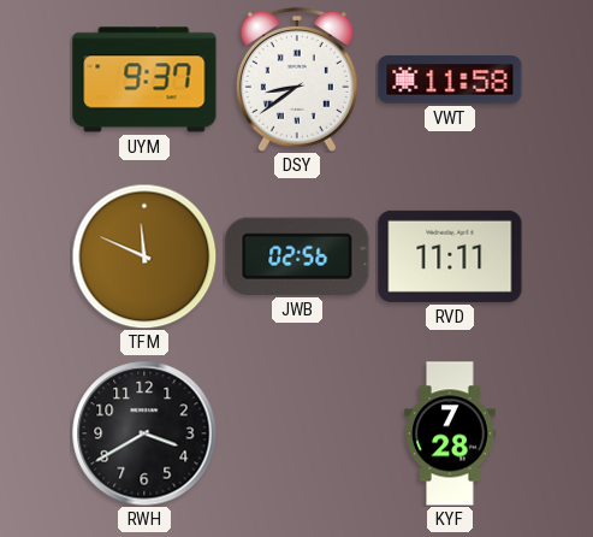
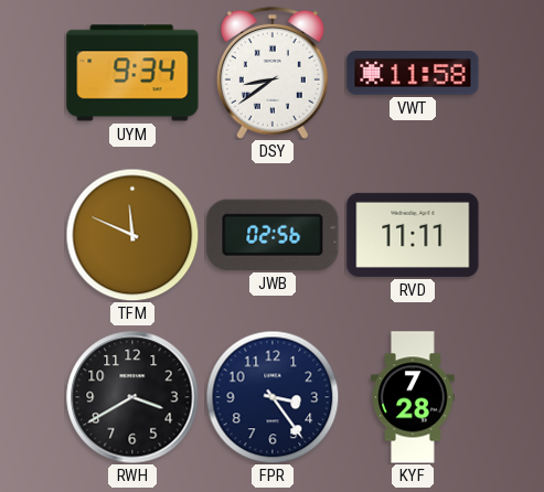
UYM: 9:37 -> 9:34 (132, 73)
FPR: none -> 3:24 (273, 397)
